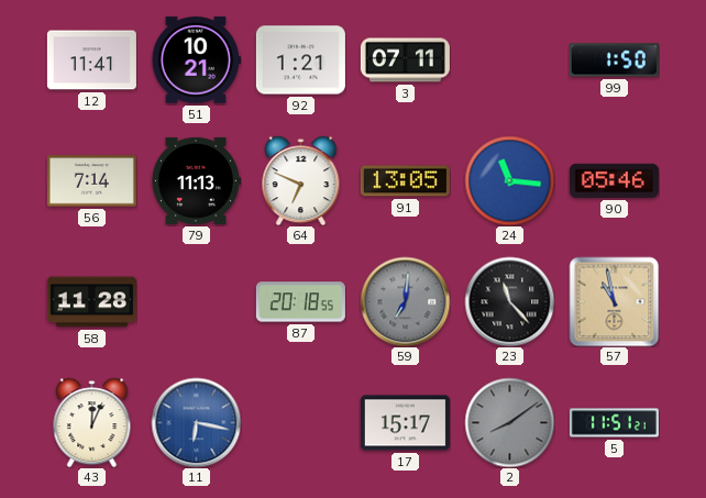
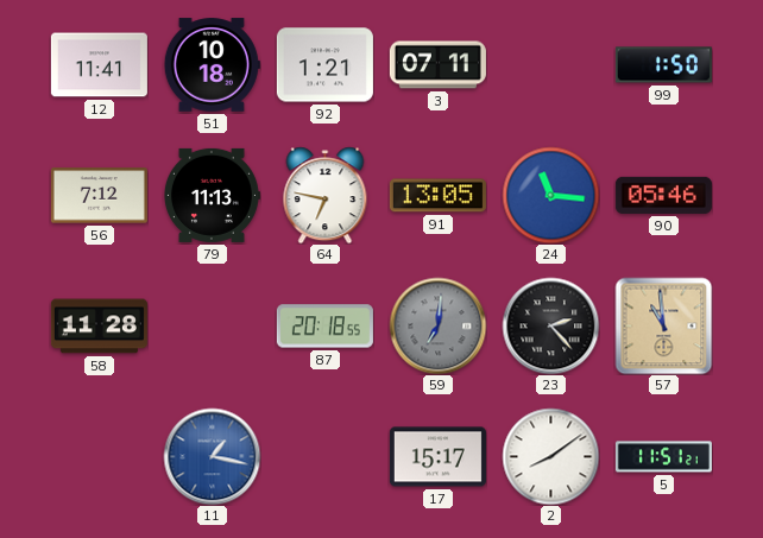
51: 10:21 -> 10:18 (212, 65)
56: 7:14 -> 7:12 (99, 196)
64: 6:49 -> 6:47 (326, 195)
23: 11:23 -> 2:23 (550, 325)
57: 10:58 -> 10:59 (663, 325)
43: 12:04 -> none (92, 422)
11: 6:17 -> 1:17 (212, 456)
2 dial: grey -> white (550, 456)
